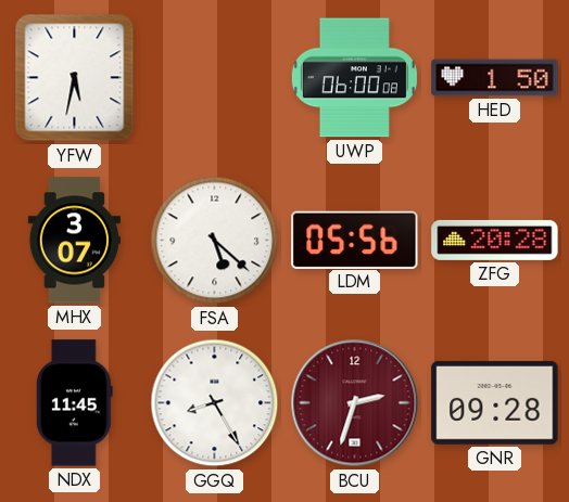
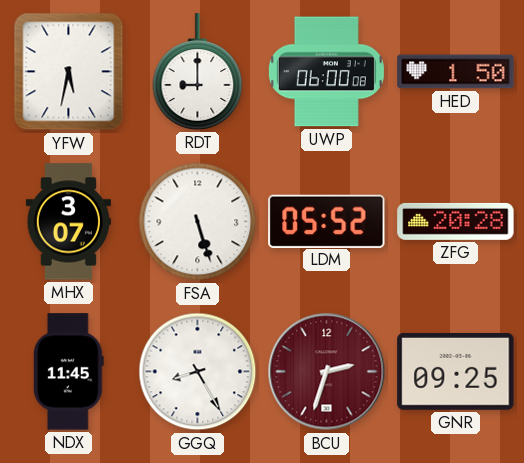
RDT: none -> 9:00 (198, 72)
FSA: 5:22 -> 5:27 (198, 222)
LDM: 05:56 -> 05:52 (327, 221)
GNR: 09:28 -> 09:25 (456, 371)
